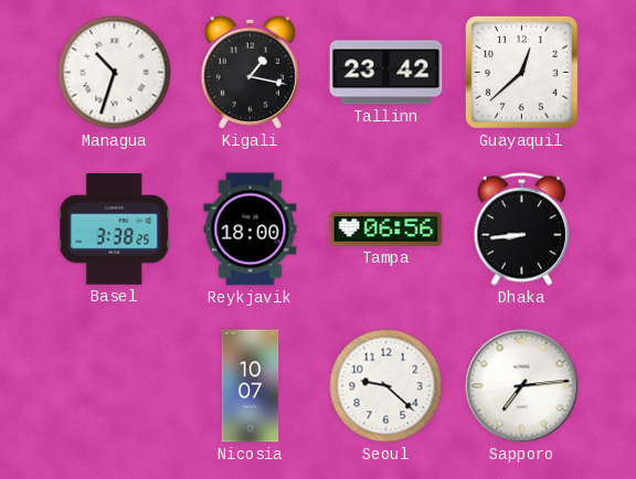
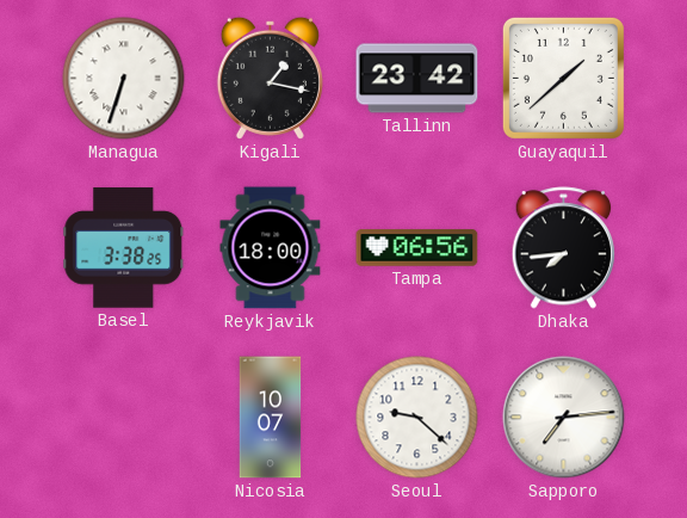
Managua: 10:33 -> 6:33 (124, 79)
Guayaquil: 12:38 -> 1:38 (563, 78)
Dhaka: 8:44 -> 7:44 (564, 248)
